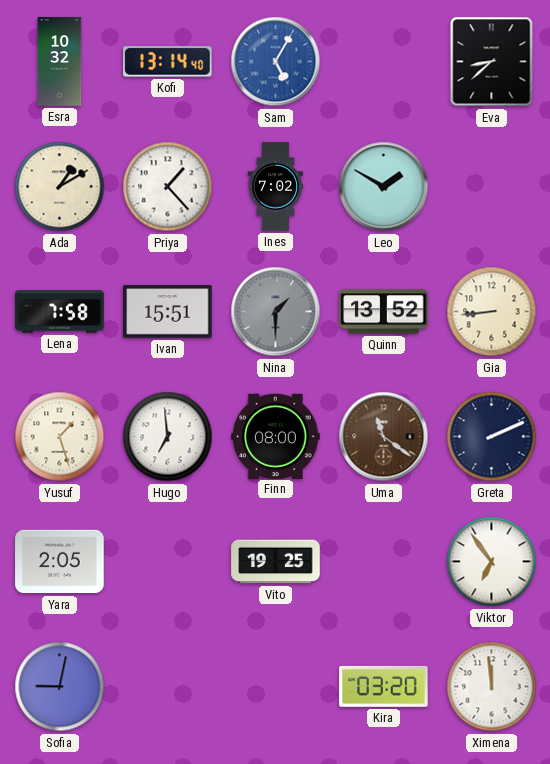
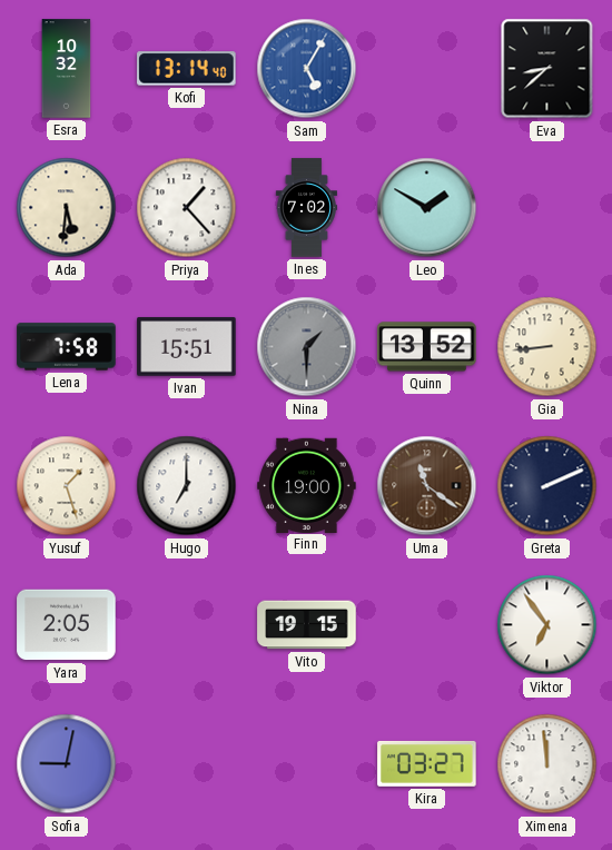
Ada: 1:10 -> 5:31 (67, 208)
Hugo: 6:59 -> 7:00 (187, 486)
Finn: 08:00 -> 19:00 (307, 485)
Vito: 19:25 -> 19:15 (307, 625)
Kira: 03:20 -> 03:27 (427, 763)
